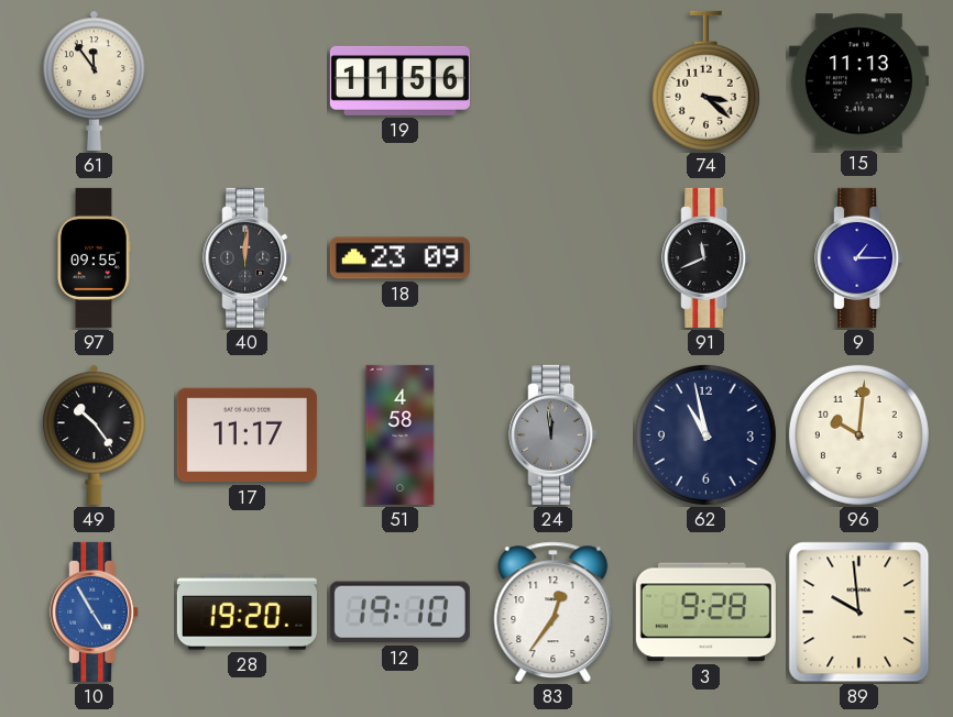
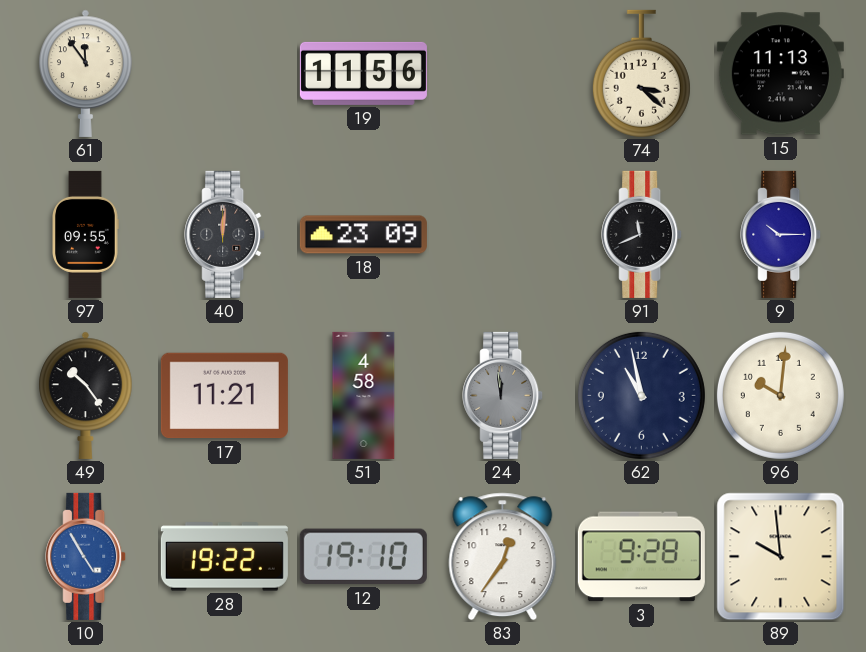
9: 1:15 -> 10:15 (781, 234)
17: 11:17 -> 11:21 (224, 396)
28: 19:20 -> 19:22 (224, 557)
